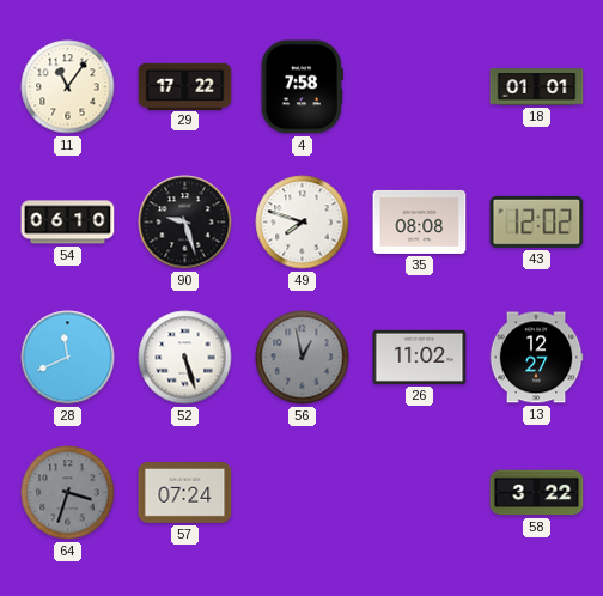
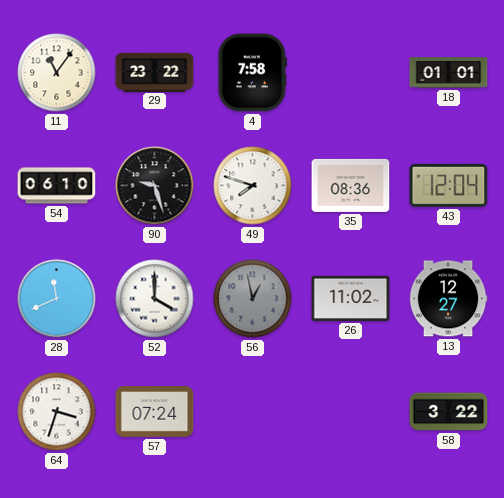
29: 17:22 -> 23:22 (155, 72)
35: 08:08 -> 08:36 (351, 185)
43: 12:02 -> 12:04 (449, 185)
52: 5:27 -> 4:00 (155, 299)
64 dial: grey -> white (57, 412)
